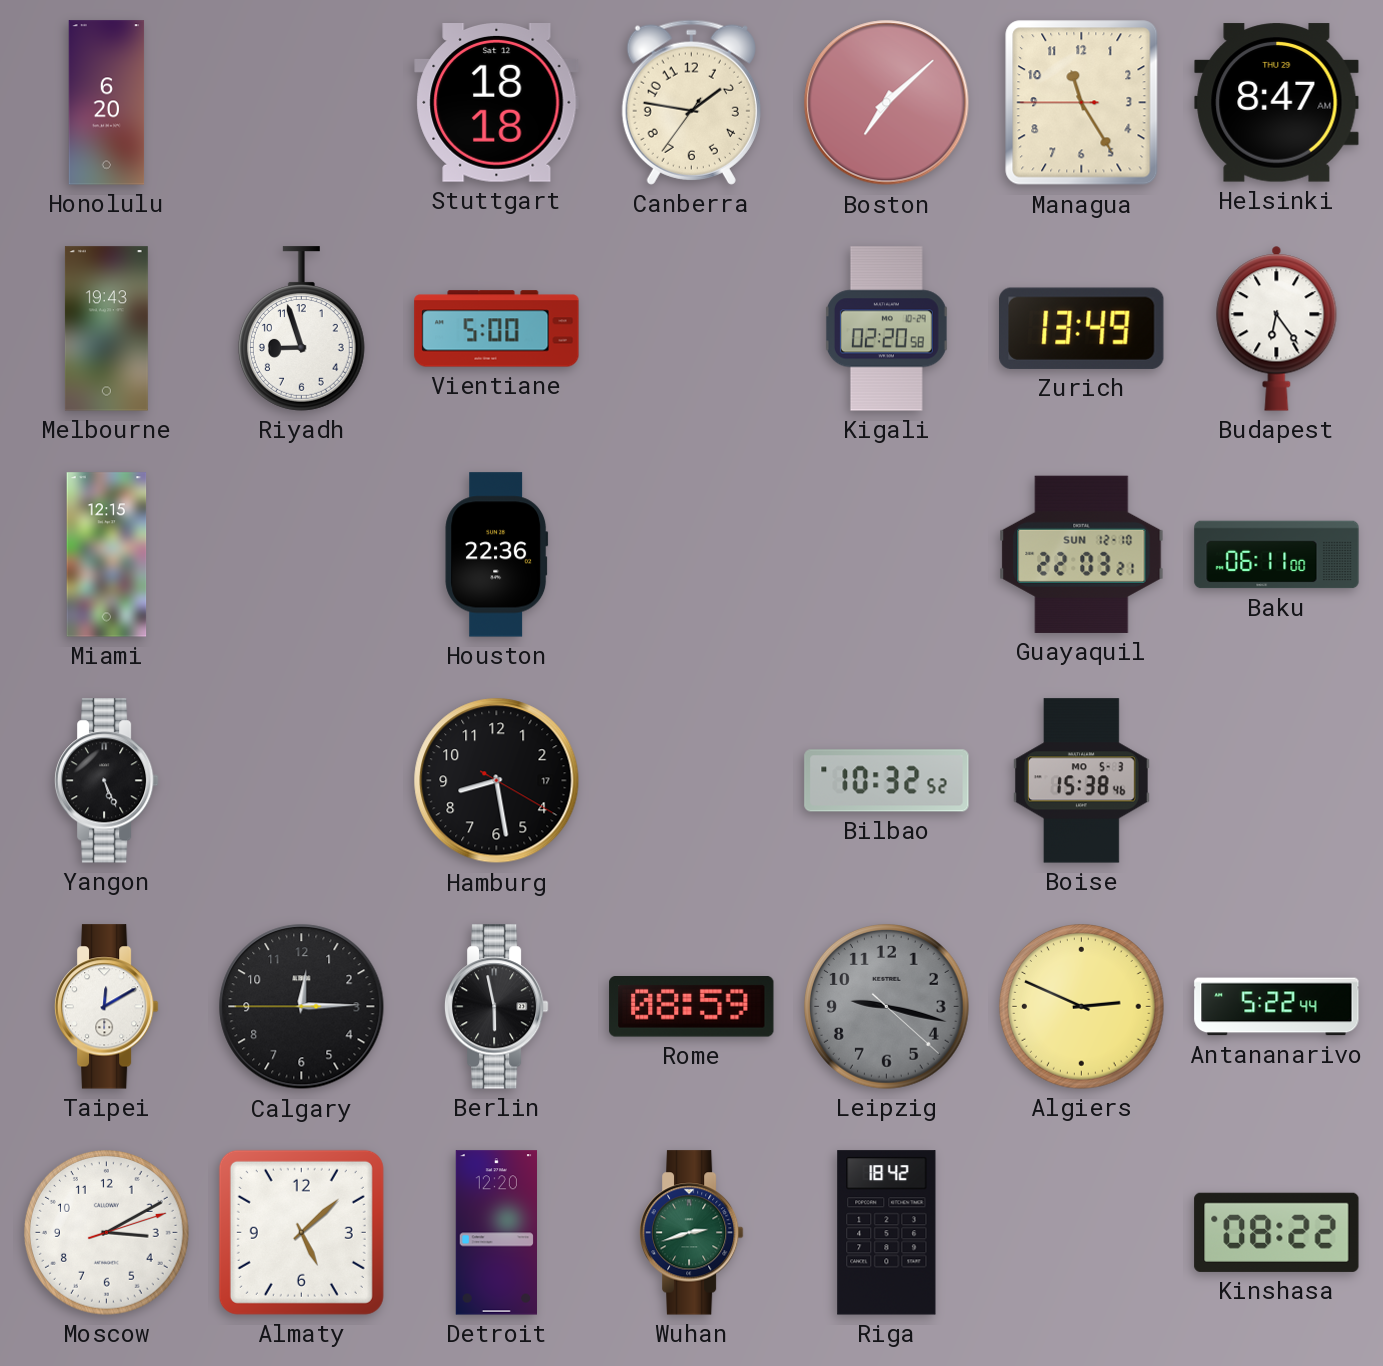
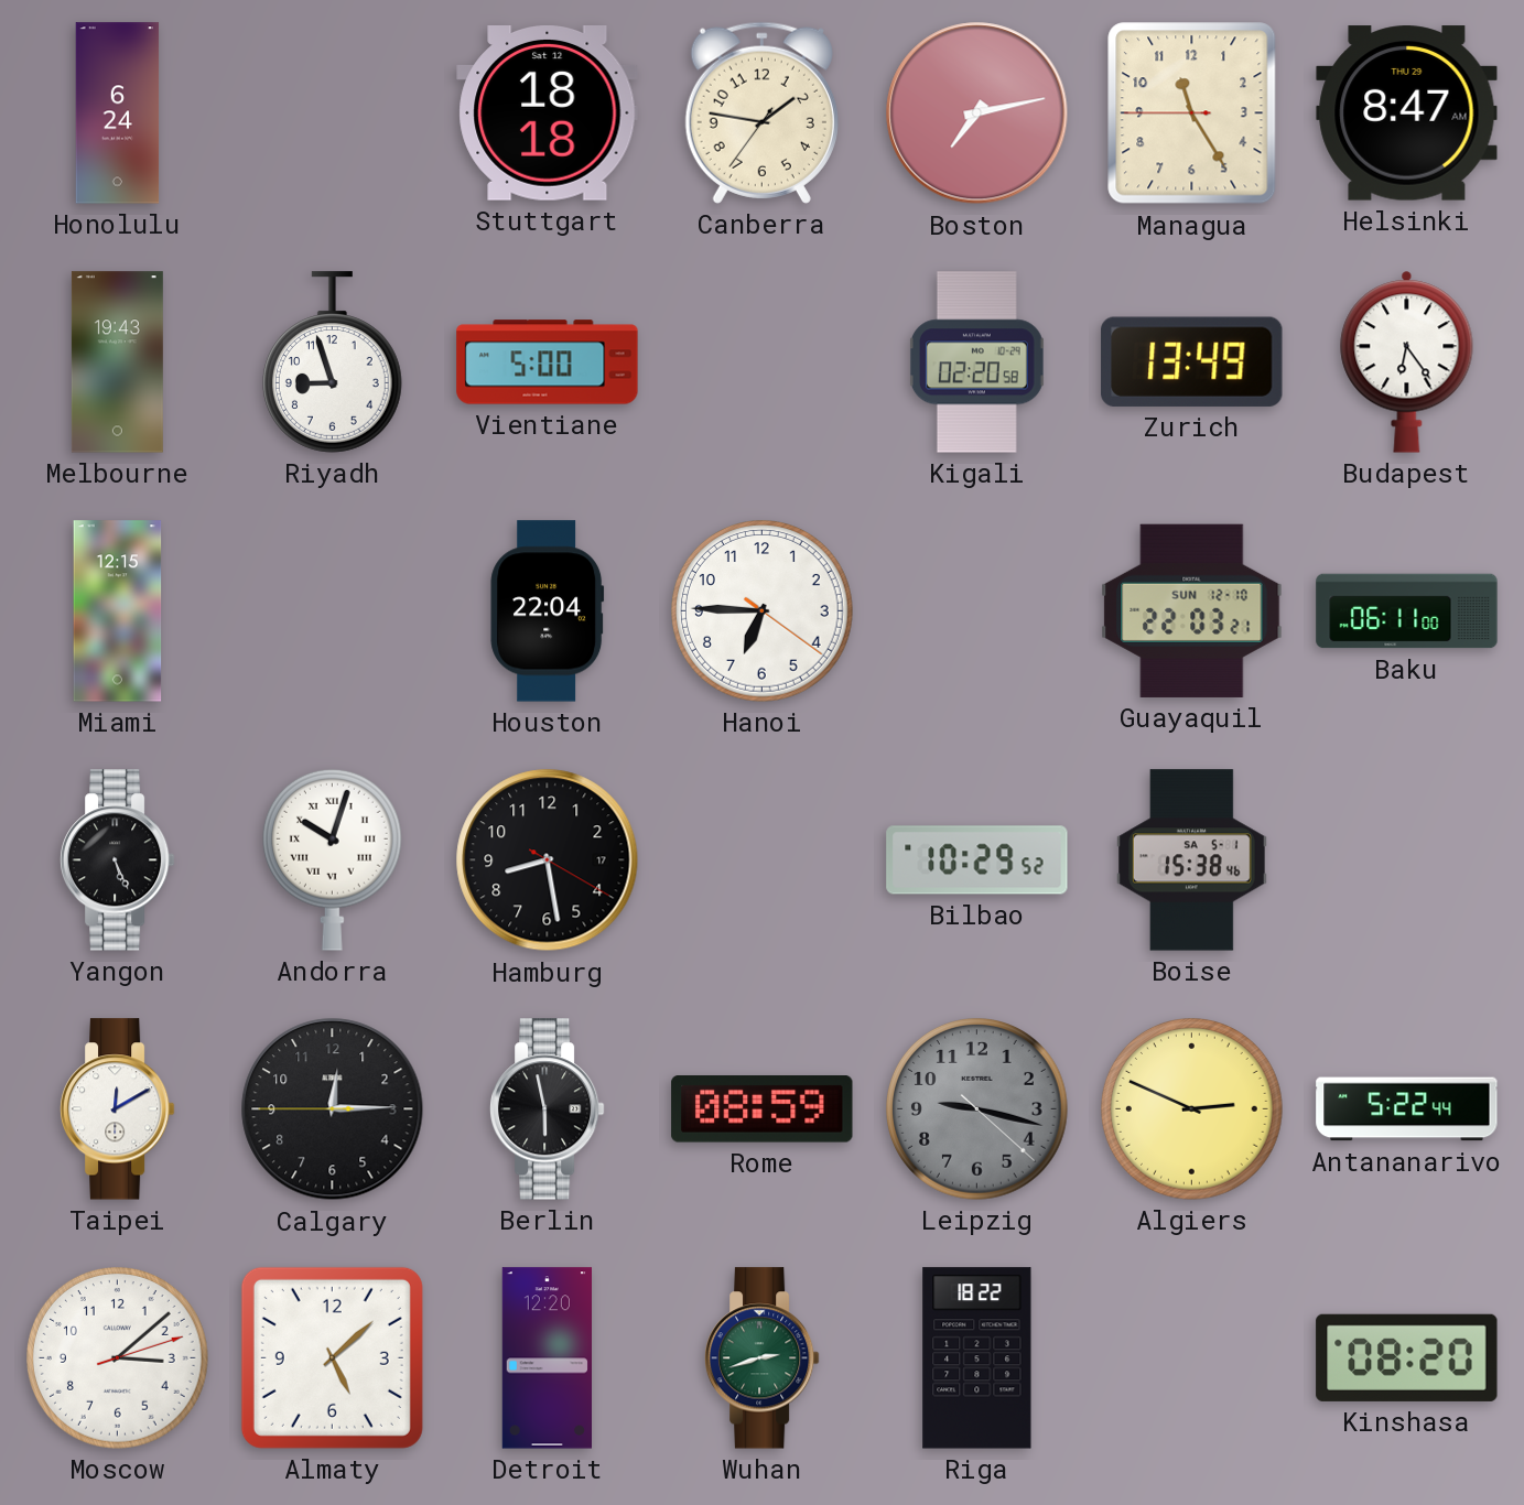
Honolulu: 6:20 -> 6:24 (118, 113)
Boston: 7:08 -> 7:13 (977, 113)
Houston: 22:36 -> 22:04 (548, 611)
Hanoi: none -> 6:45 (763, 611)
Andorra: none -> 10:03 (332, 859)
Bilbao: 10:32 -> 10:29 (977, 860)
Boise date: MO 5-3 -> SA 5-1 (1191, 860)
Moscow: 3:10 -> 3:08 (118, 1358)
Riga: 18:42 -> 18:22 (977, 1358)
Kinshasa: 08:22 -> 08:20 (1407, 1357)
